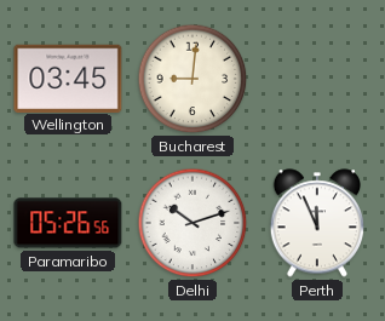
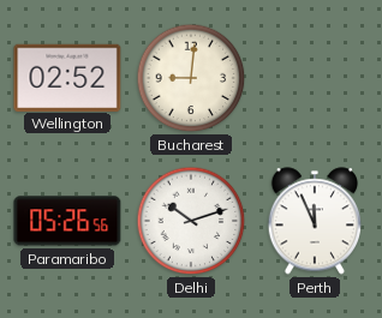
Wellington: 03:45 -> 02:52 (67, 77)
